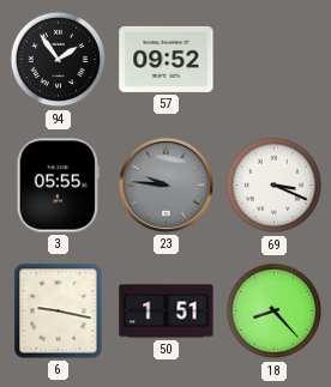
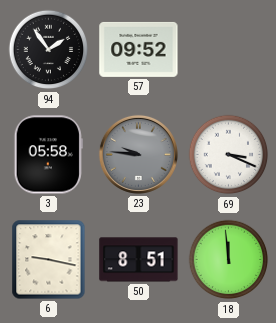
3: 05:55 -> 05:58 (48, 155)
50: 1:51 -> 8:51 (139, 260)
18: 8:23 -> 11:59 (229, 260)
